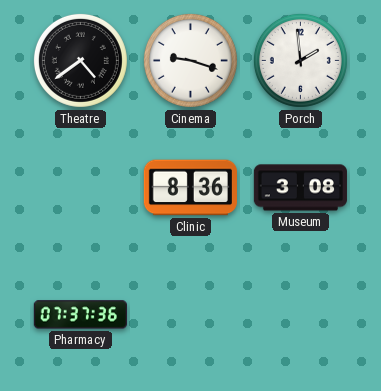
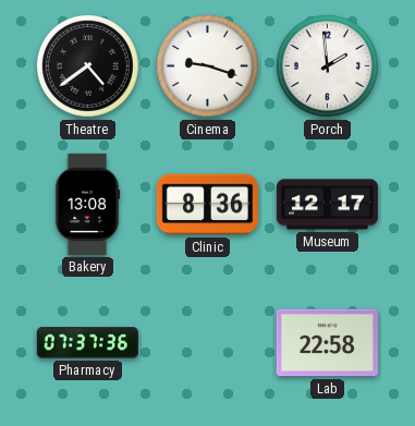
Bakery: none -> 13:08 (87, 204)
Museum: 3:08 -> 12:17 (327, 205)
Lab: none -> 22:58 (327, 343)
